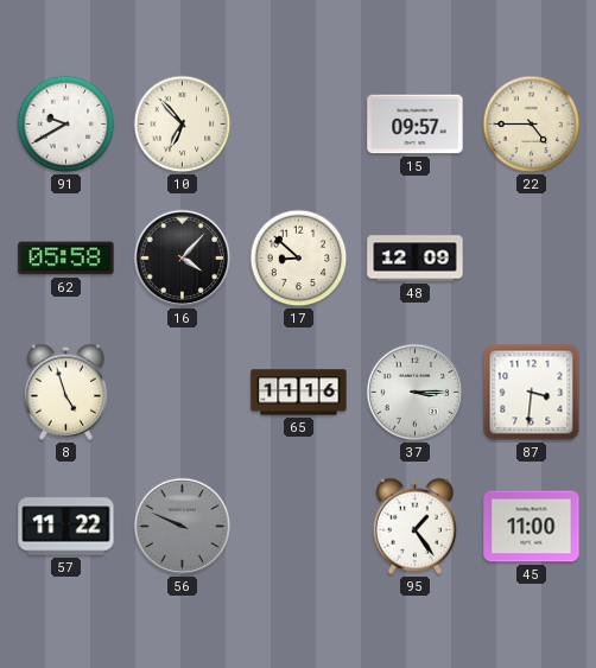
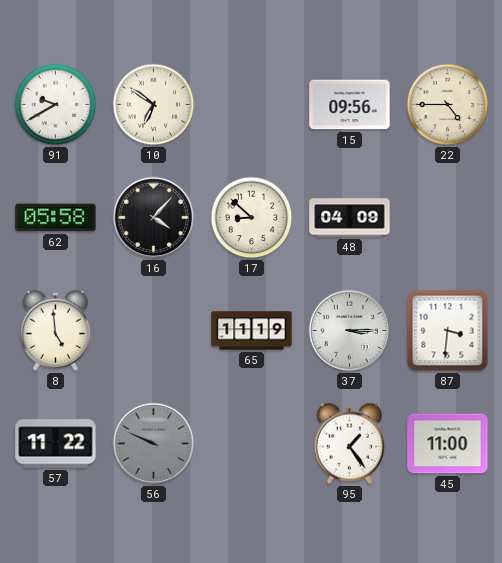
10: 6:53 -> 6:51 (154, 105)
15: 09:57 -> 09:56 (350, 105)
48: 12:09 -> 04:09 (350, 218)
8: 4:57 -> 4:59 (56, 330)
65: 11:16 -> 11:19 (252, 331)
